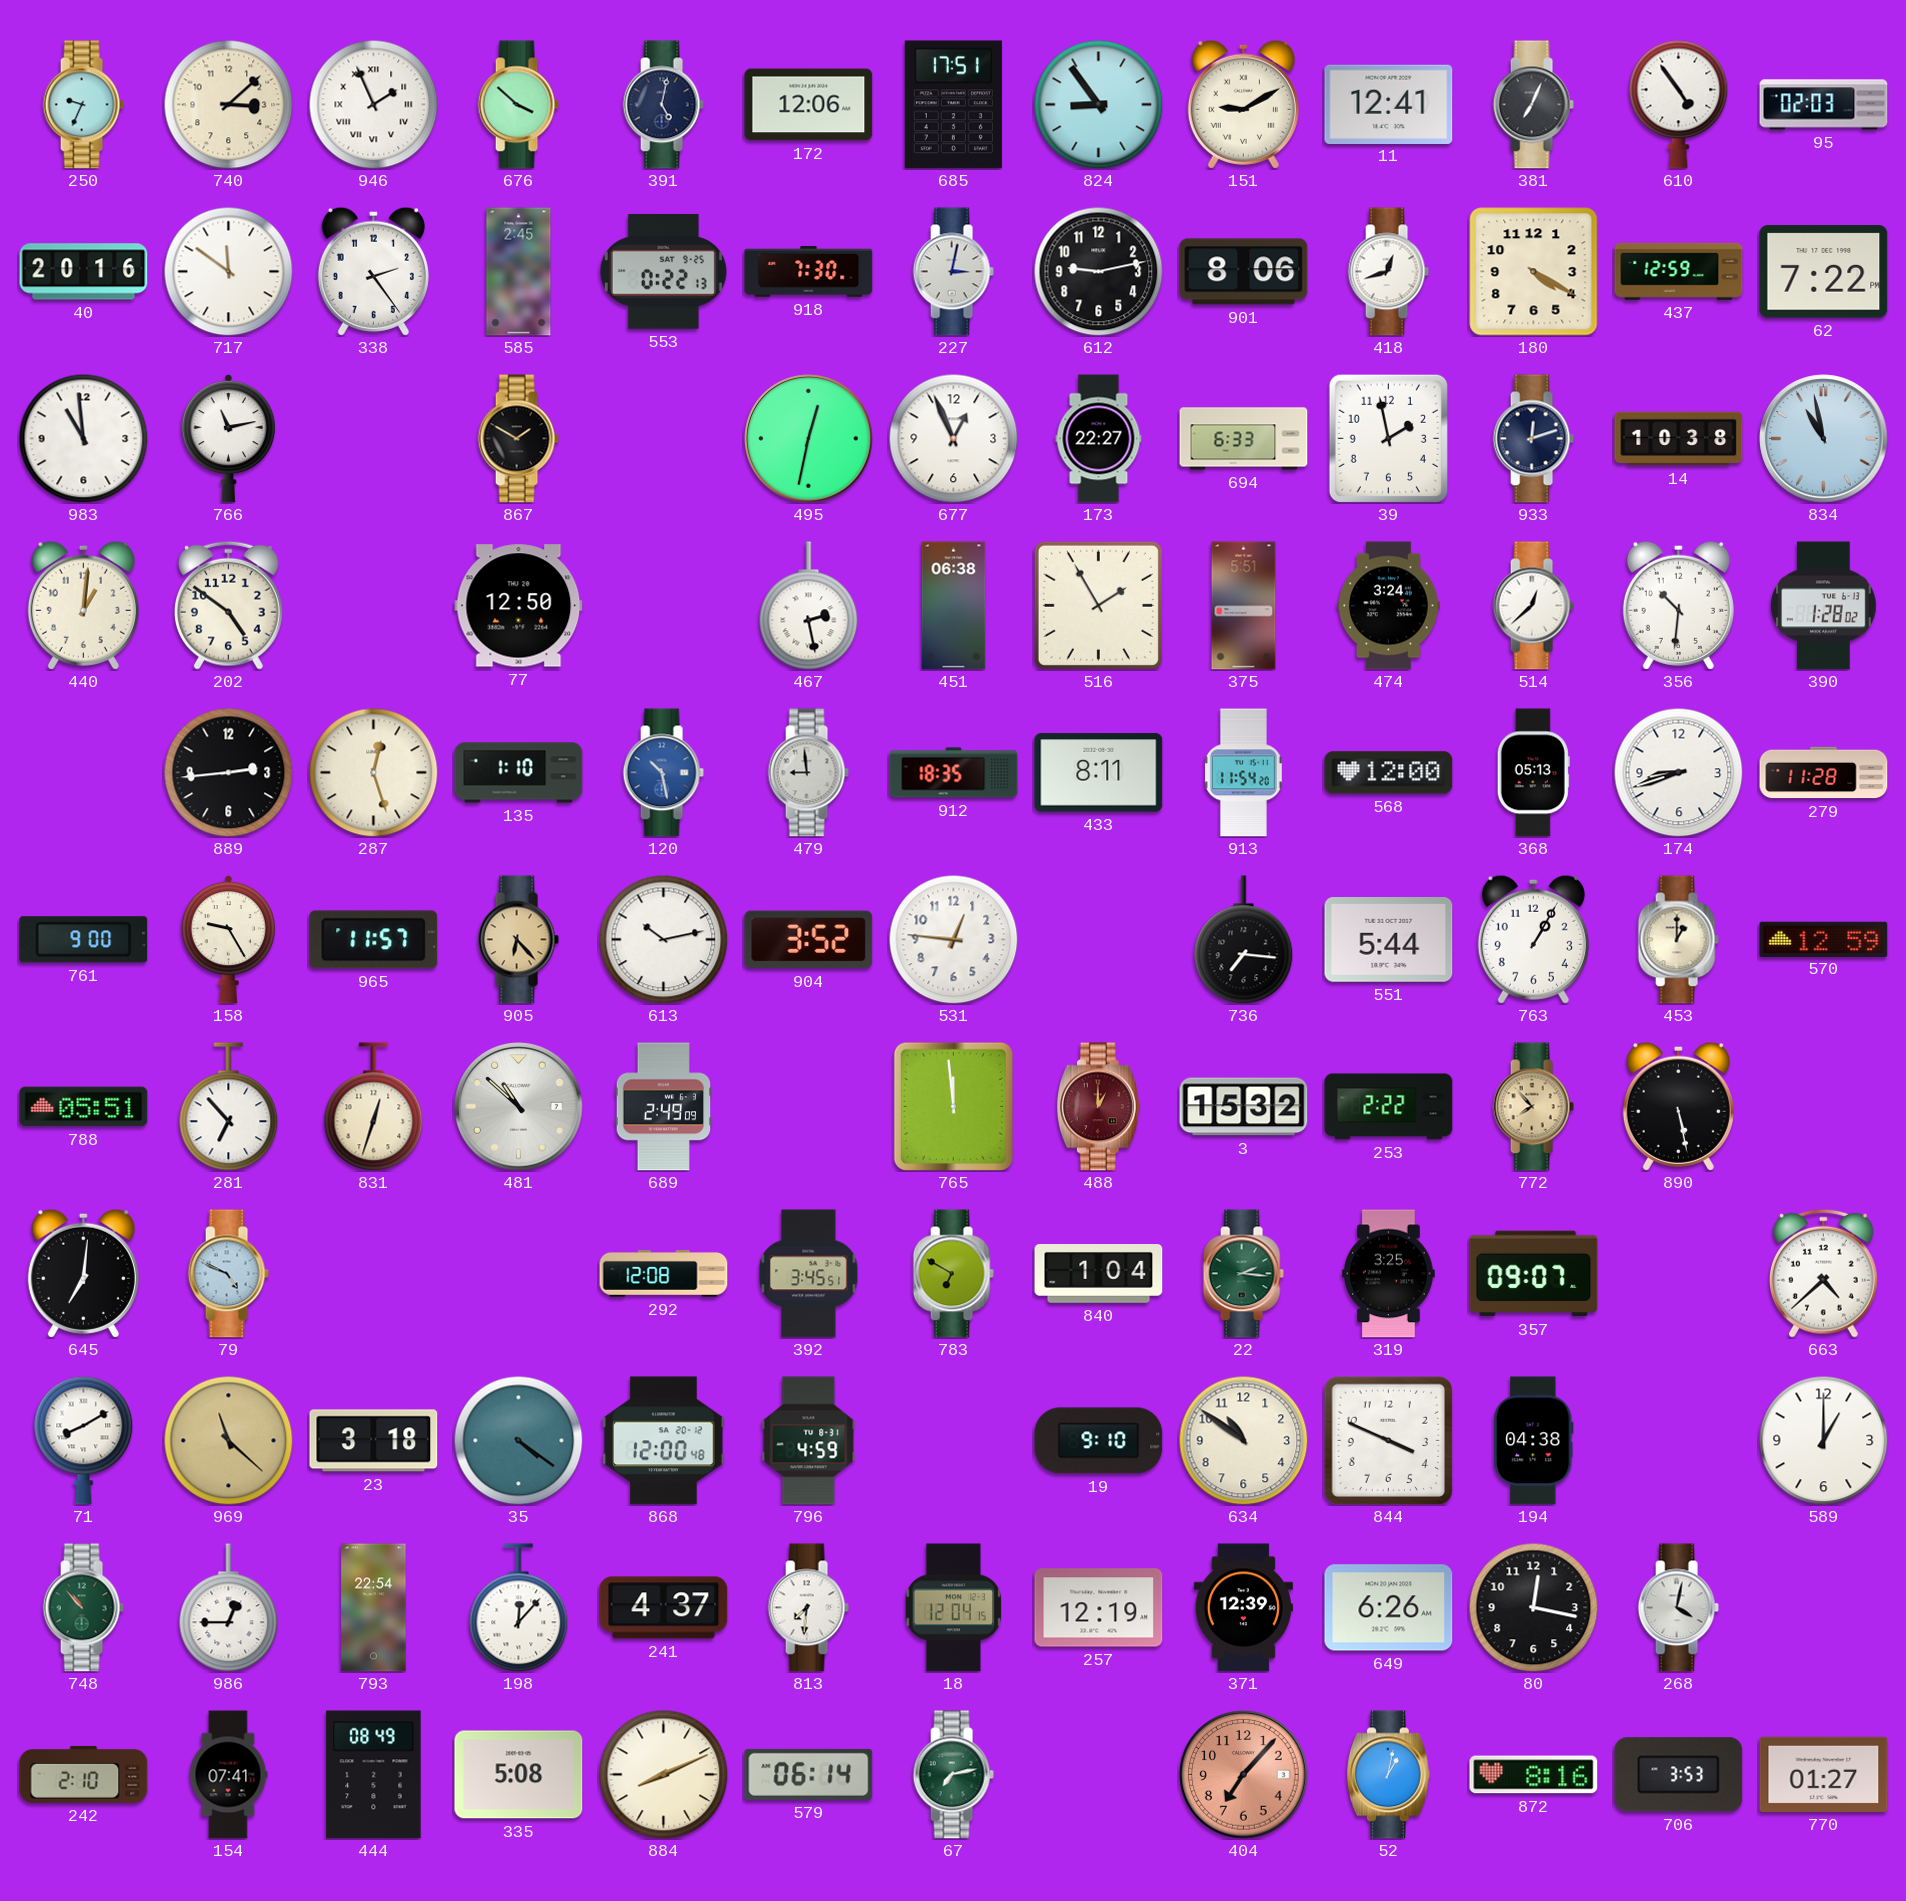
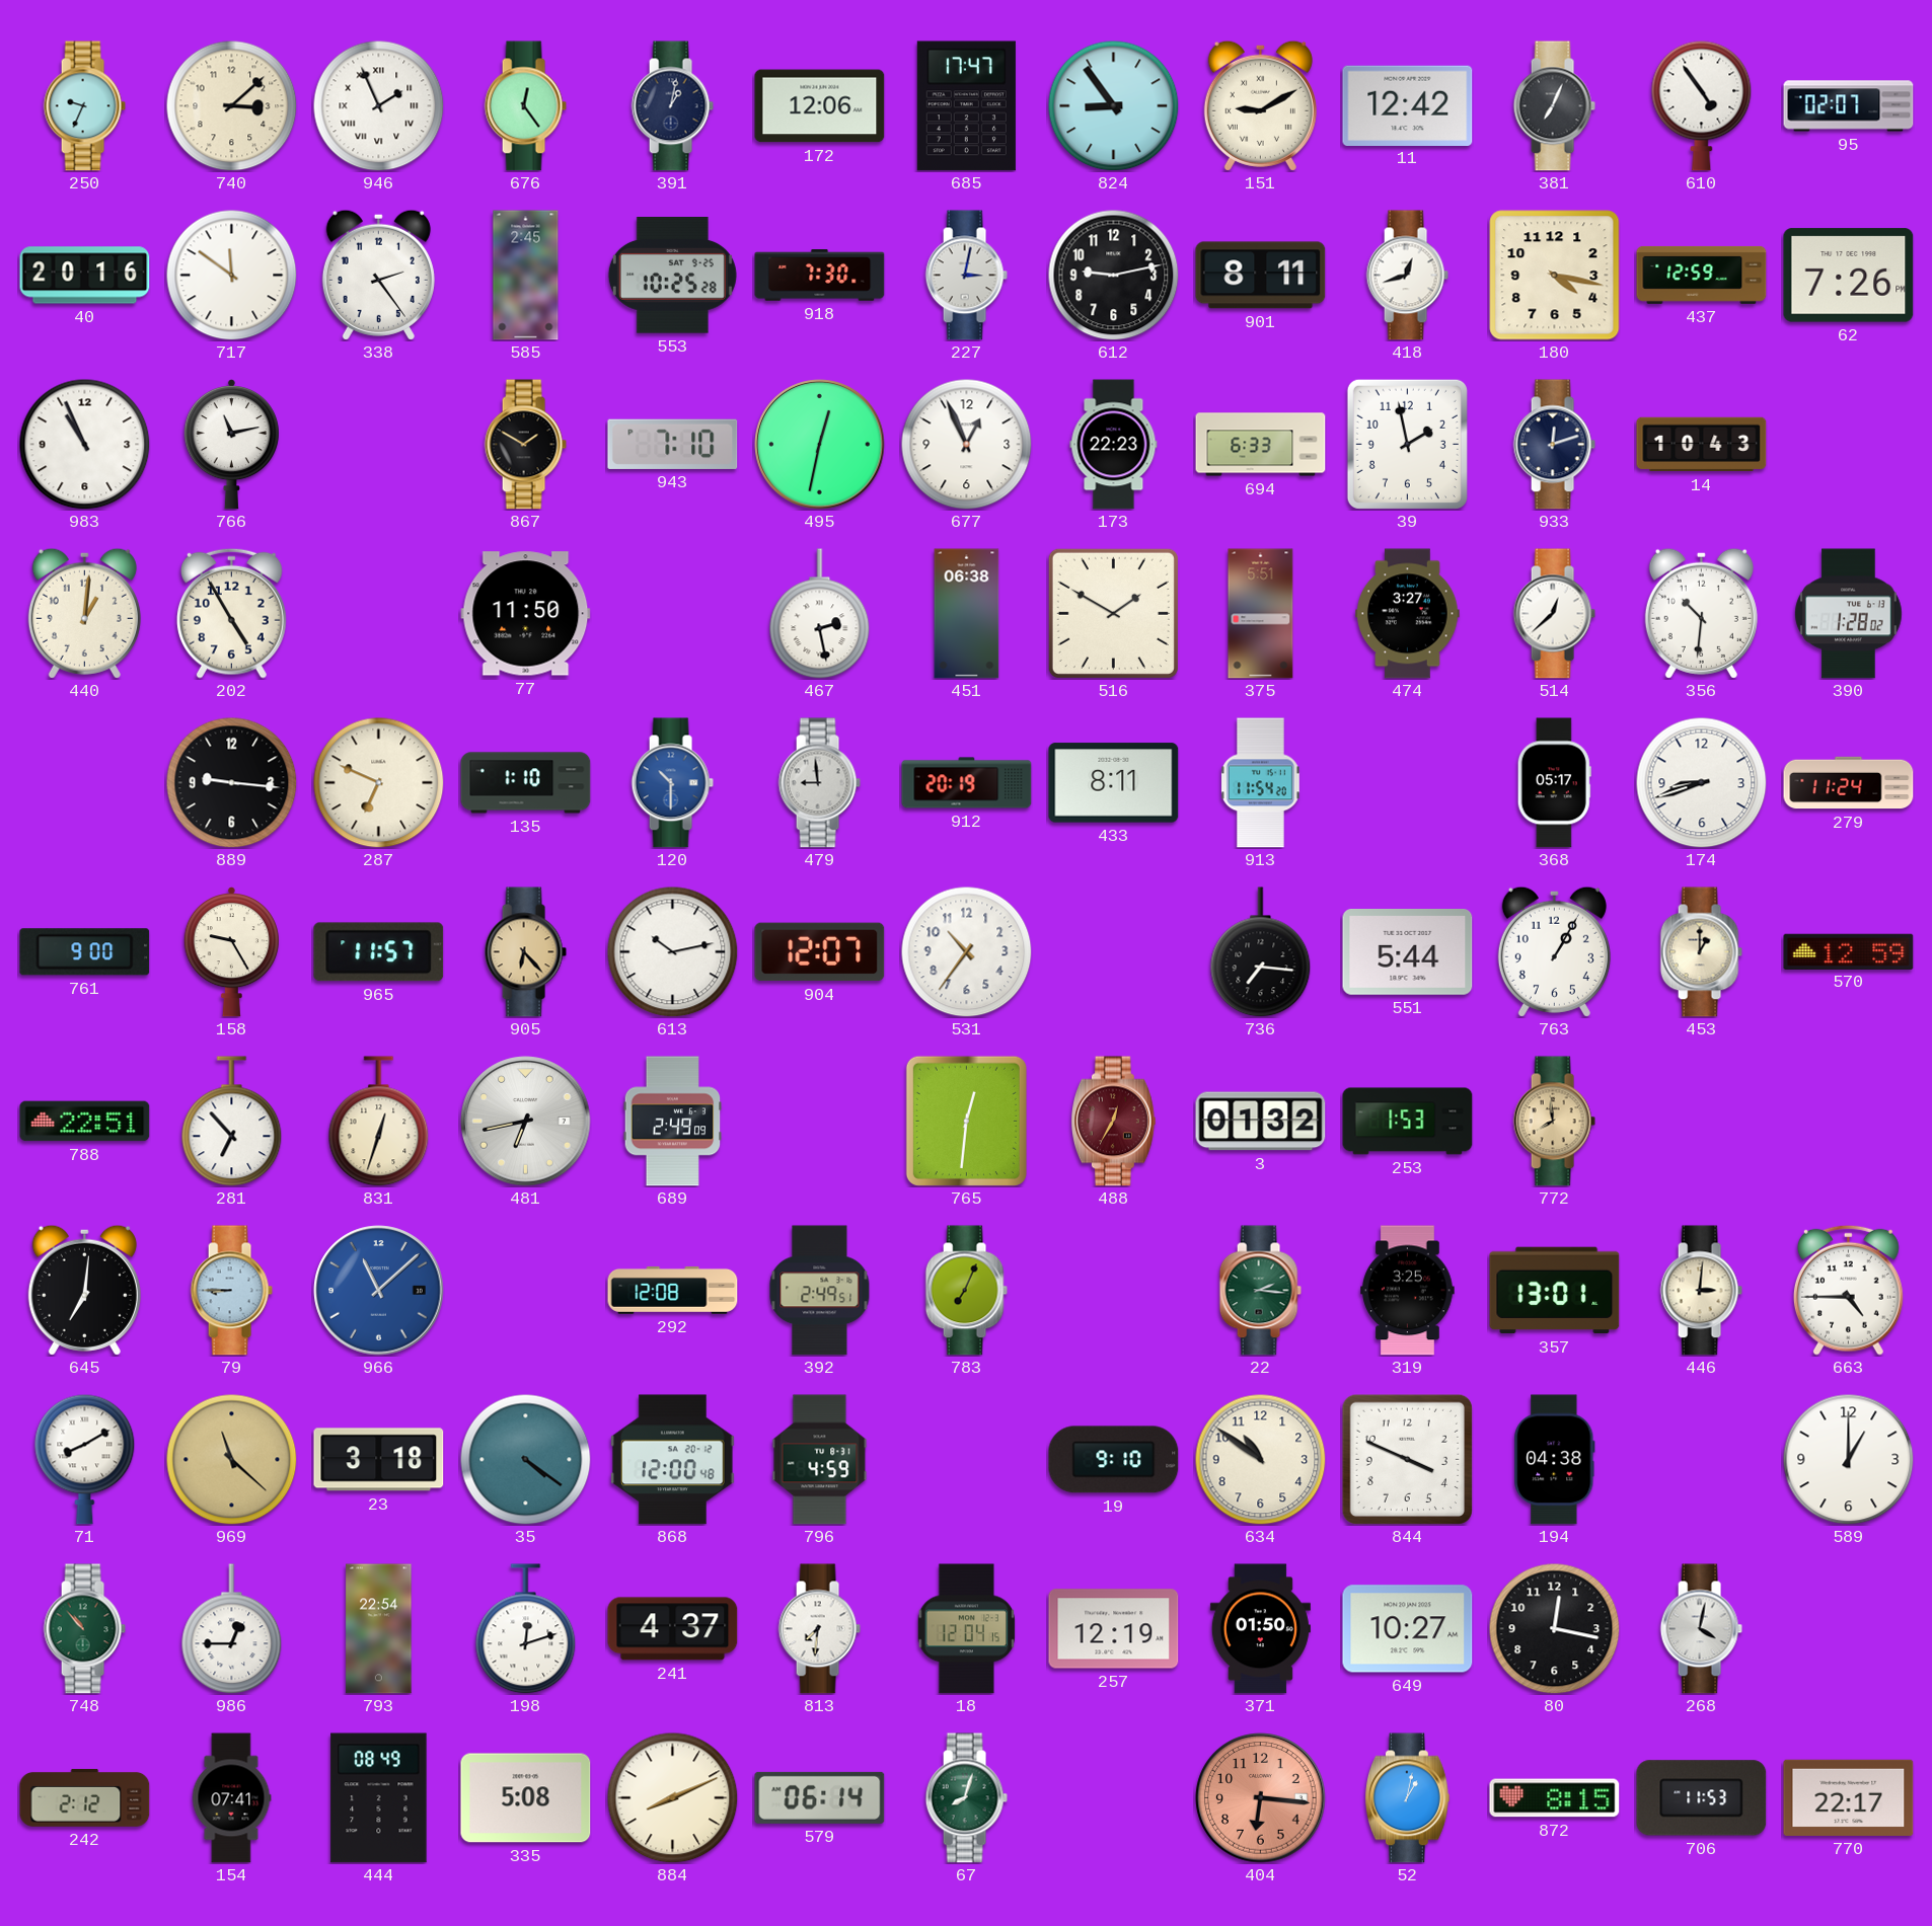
676: 3:52 -> 12:24 (525, 106)
391: 5:02 -> 1:02 (672, 106)
685: 17:51 -> 17:47 (966, 106)
11: 12:41 -> 12:42 (1408, 105)
95: 02:03 -> 02:07 (1849, 106)
553: 0:22 -> 10:25 (672, 276)
901: 8:06 -> 8:11 (1261, 276)
180: 4:20 -> 4:17 (1555, 276)
62: 7:22 -> 7:26 (1849, 276)
983: 10:59 -> 10:56 (84, 444)
943: none -> 7:10 (673, 444)
173: 22:27 -> 22:23 (1114, 445)
14: 10:38 -> 10:43 (1702, 445)
834: 10:58 -> none (1824, 439)
202: 4:51 -> 4:55 (231, 613)
77: 12:50 -> 11:50 (526, 614)
516: 1:55 -> 1:50 (1113, 613)
474: 3:24 -> 3:27 (1408, 614)
889: 2:44 -> 9:16 (231, 782)
287: 12:27 -> 6:49 (378, 782)
120: 10:28 -> 10:30 (672, 783)
912: 18:35 -> 20:19 (967, 783)
568: 12:00 -> none (1389, 773)
368: 05:13 -> 05:17 (1554, 783)
279: 11:28 -> 11:24 (1849, 783)
904: 3:52 -> 12:07 (820, 952)
531: 12:46 -> 10:36 (966, 951)
788: 05:51 -> 22:51 (85, 1122)
481: 10:52 -> 6:43 (526, 1122)
765: 11:59 -> 12:31 (966, 1121)
488: 1:00 -> 12:35 (1113, 1122)
3: 15:32 -> 01:32 (1261, 1122)
253: 2:22 -> 1:53 (1408, 1122)
772: 7:53 -> 7:59 (1554, 1122)
890: 5:28 -> none (1678, 1106)
79: 4:49 -> 8:45 (231, 1291)
966: none -> 11:08 (379, 1291)
392: 3:45 -> 2:49 (820, 1291)
783: 6:50 -> 7:04 (966, 1291)
840: 1:04 -> none (1099, 1274)
357: 09:07 -> 13:01 (1555, 1291)
446: none -> 3:01 (1701, 1291)
663: 4:38 -> 4:45 (1848, 1290)
198: 12:07 -> 12:12 (526, 1629)
371: 12:39 -> 01:50 (1260, 1629)
649: 6:26 -> 10:27 (1408, 1629)
242: 2:10 -> 2:12 (85, 1798)
67: 7:13 -> 8:03 (966, 1798)
404: 7:07 -> 6:16 (1261, 1798)
872: 8:16 -> 8:15 (1555, 1798)
706: 3:53 -> 11:53 (1702, 1798)
770: 01:27 -> 22:17 (1849, 1797)
